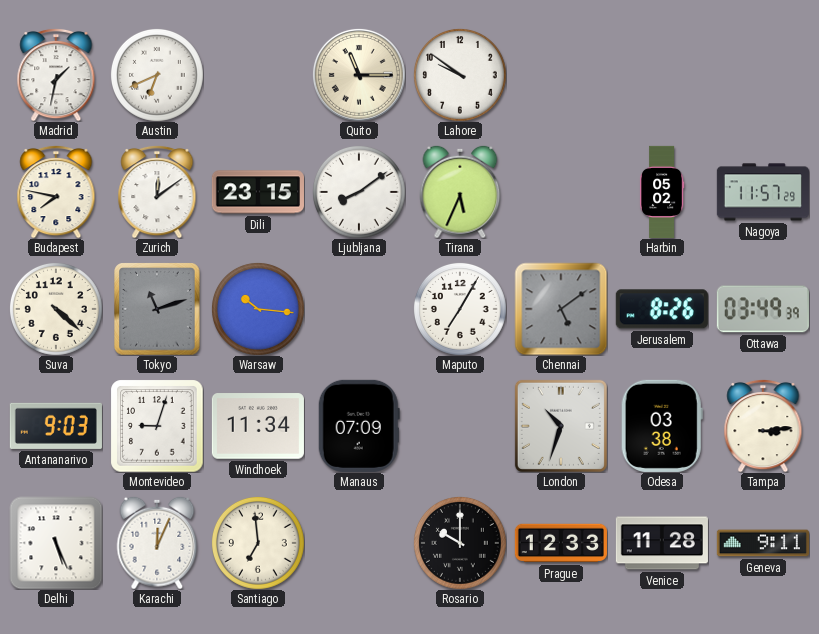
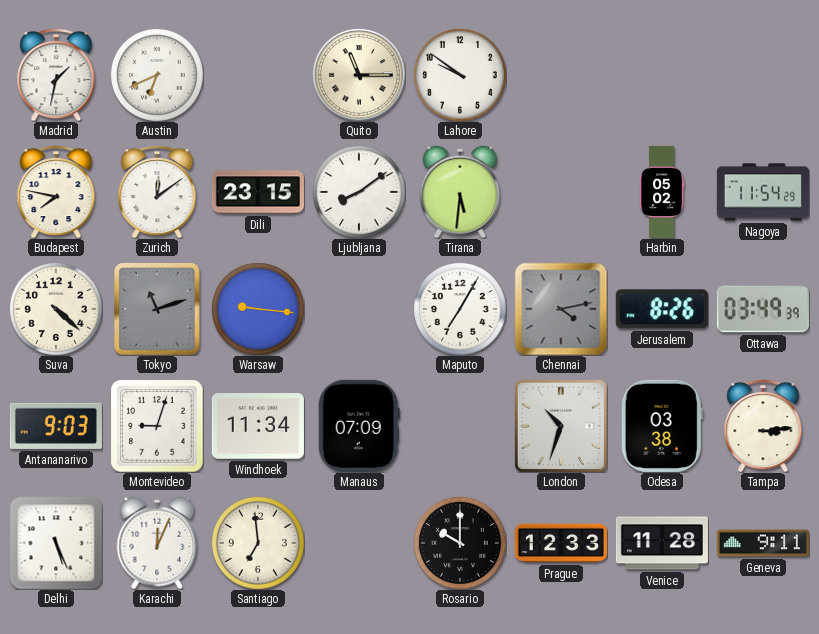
Tirana: 5:34 -> 5:31 (460, 192)
Nagoya: 11:57 -> 11:54 (763, 192)
Warsaw: 10:16 -> 9:16 (258, 309)
Chennai: 5:09 -> 4:13 (561, 309)
